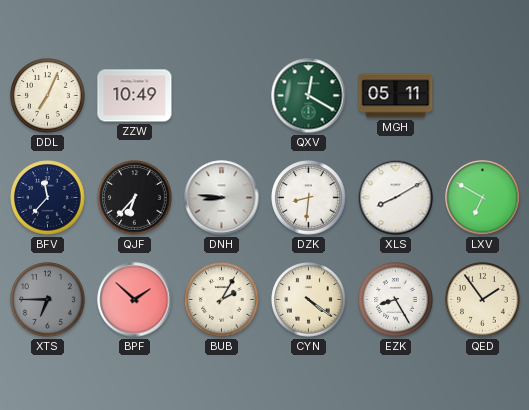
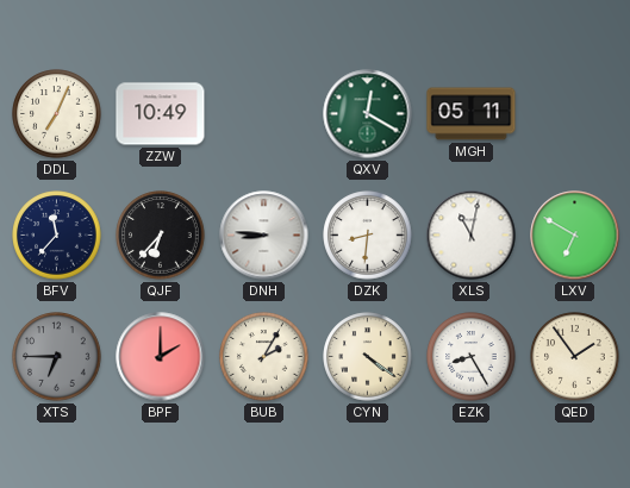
XLS: 8:10 -> 11:02 (472, 236)
BPF: 1:52 -> 2:00 (161, 357)
